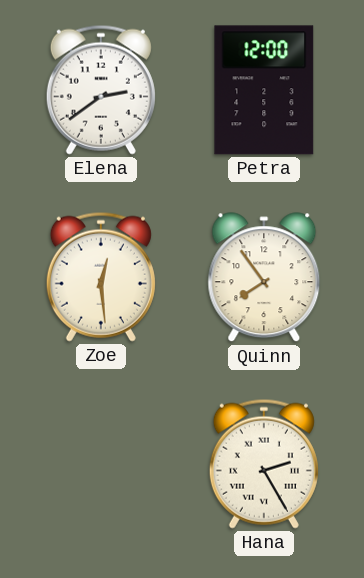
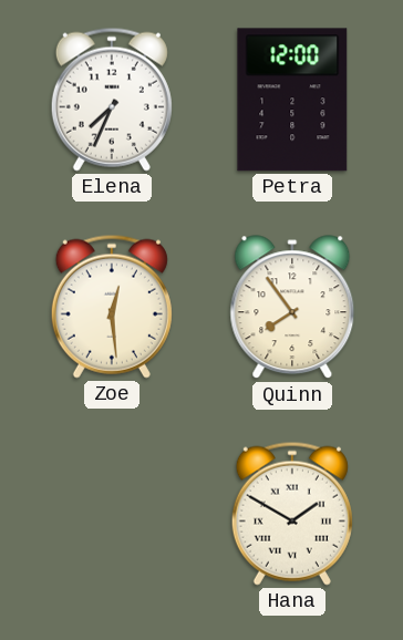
Elena: 2:39 -> 7:34 (112, 100)
Hana: 2:25 -> 1:50 (292, 514)
